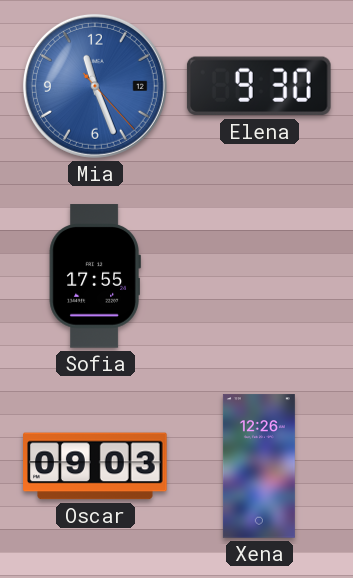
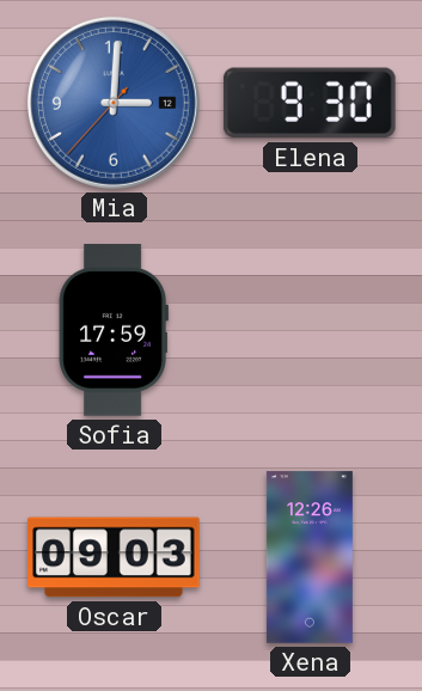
Mia: 11:26 -> 3:00 (114, 103)
Sofia: 17:55 -> 17:59 (114, 330)
